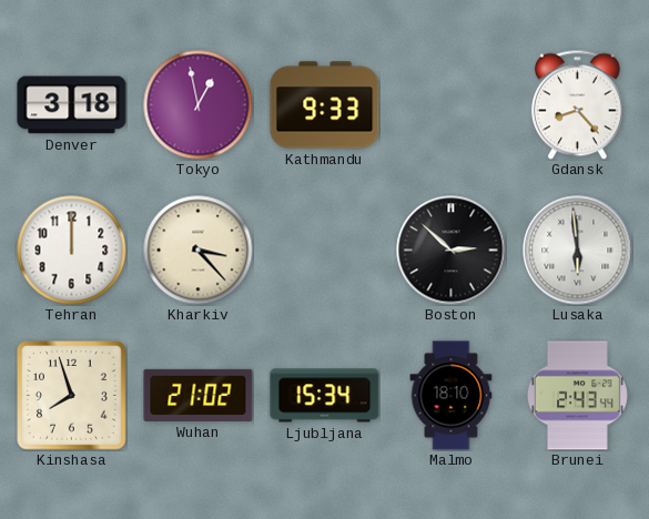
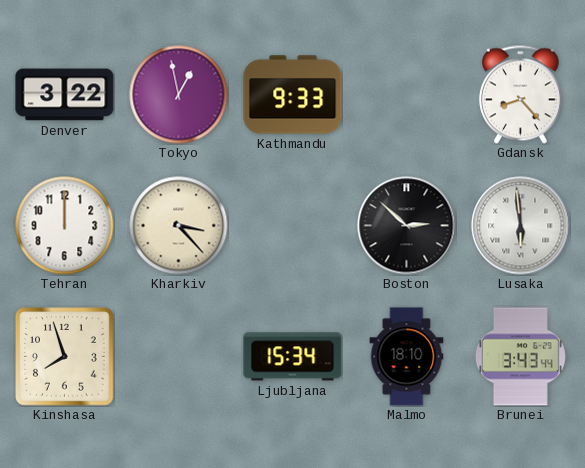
Denver: 3:18 -> 3:22 (65, 95)
Wuhan: 21:02 -> none (199, 395)
Brunei: 2:43 -> 3:43 (520, 357)
